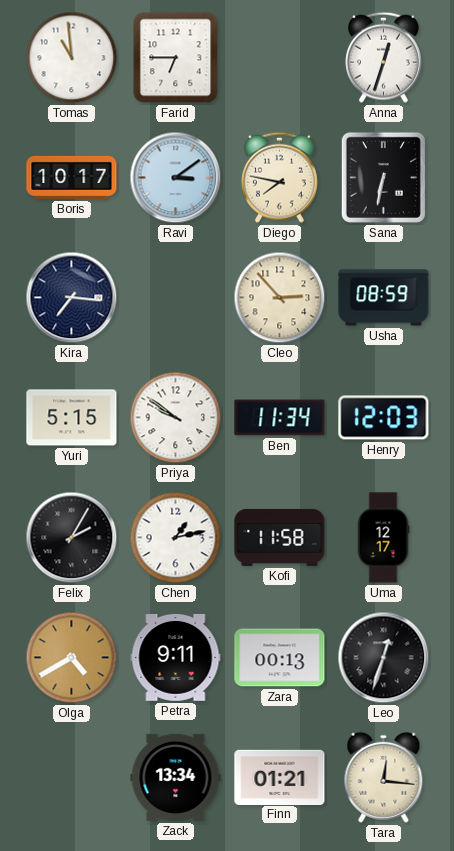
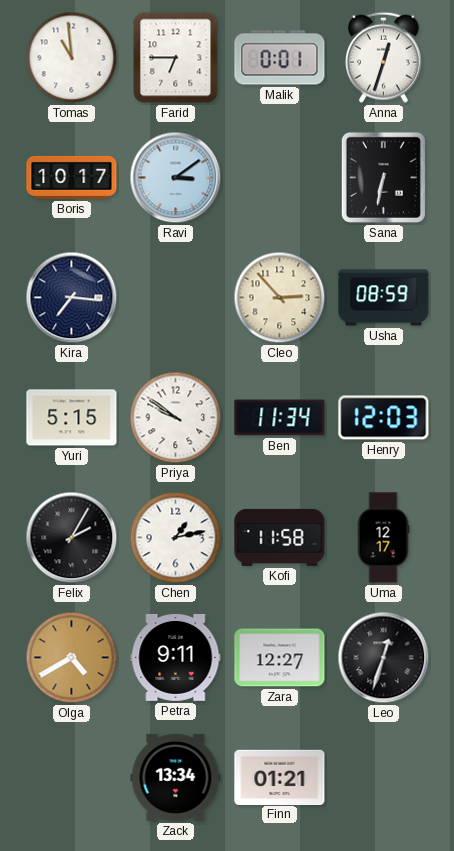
Malik: none -> 0:01 (280, 58)
Diego: 7:47 -> none (279, 177)
Zara: 00:13 -> 12:27 (280, 658)
Tara: 12:16 -> none (384, 777)
